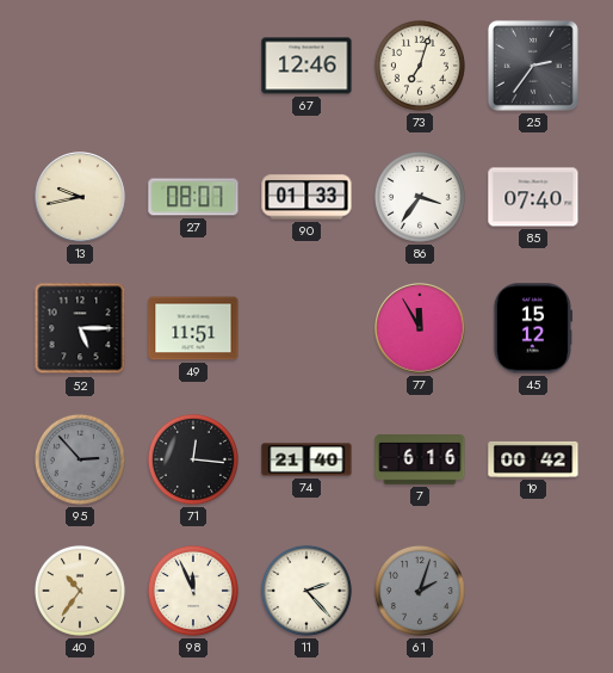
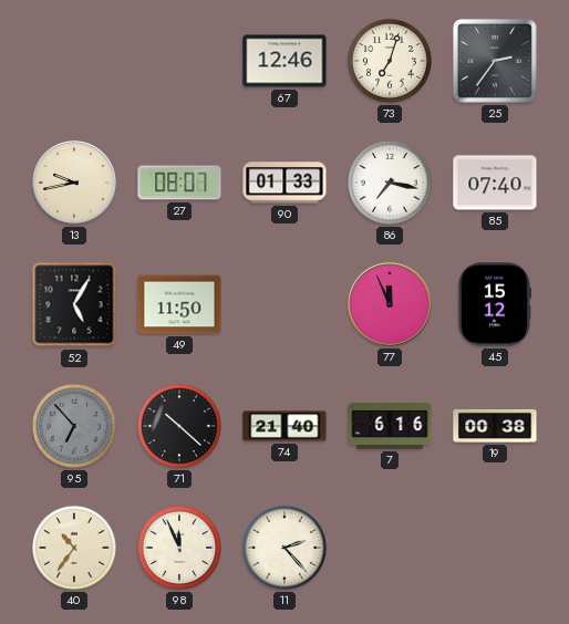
86: 3:36 -> 7:17 (390, 183)
52: 5:15 -> 5:05 (74, 304)
49: 11:51 -> 11:50 (179, 304)
77: 11:55 -> 11:56 (390, 304)
95: 2:53 -> 6:53 (74, 426)
71: 12:16 -> 10:22 (179, 426)
19: 00:42 -> 00:38 (495, 426)
61: 2:03 -> none (420, 591)
